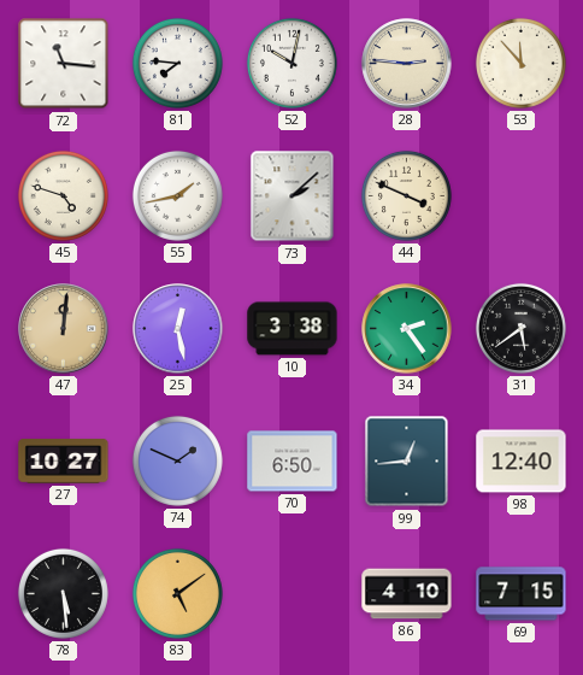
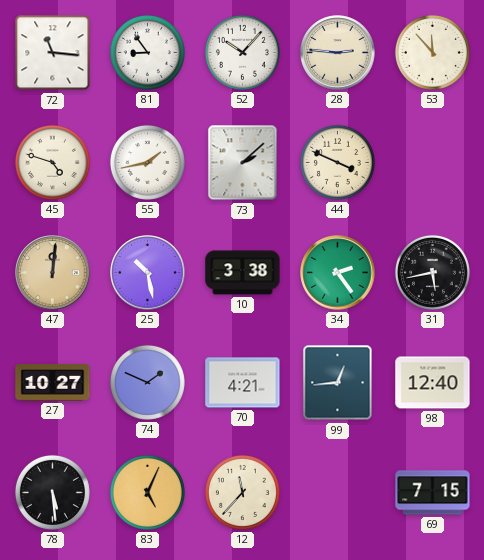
81: 7:46 -> 8:54 (147, 52)
52: 10:02 -> 10:07 (242, 52)
25: 12:28 -> 10:28 (148, 273)
31: 5:39 -> 5:43 (432, 272)
70: 6:50 -> 4:21 (243, 383)
83: 5:09 -> 5:04 (147, 492)
12: none -> 11:37 (242, 492)
86: 4:10 -> none (407, 594)
